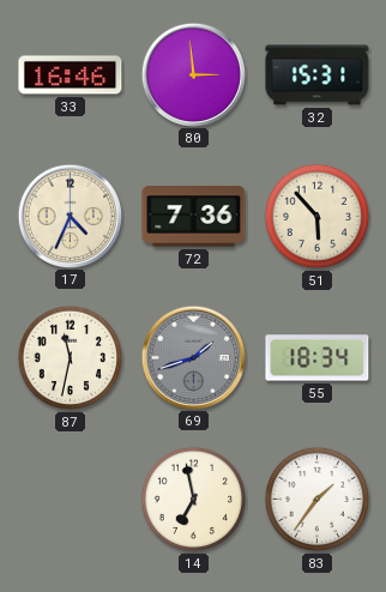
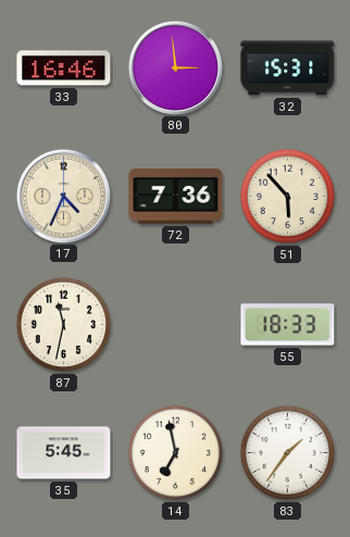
69: 1:42 -> none (193, 357)
55: 18:34 -> 18:33 (288, 325)
35: none -> 5:45 (64, 453)
